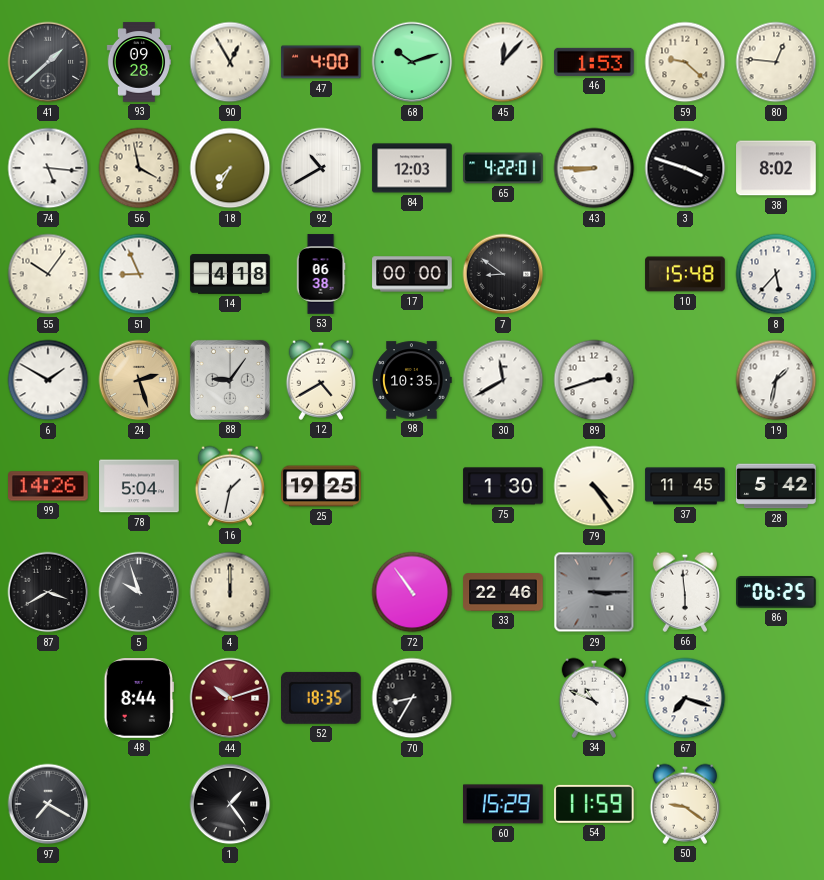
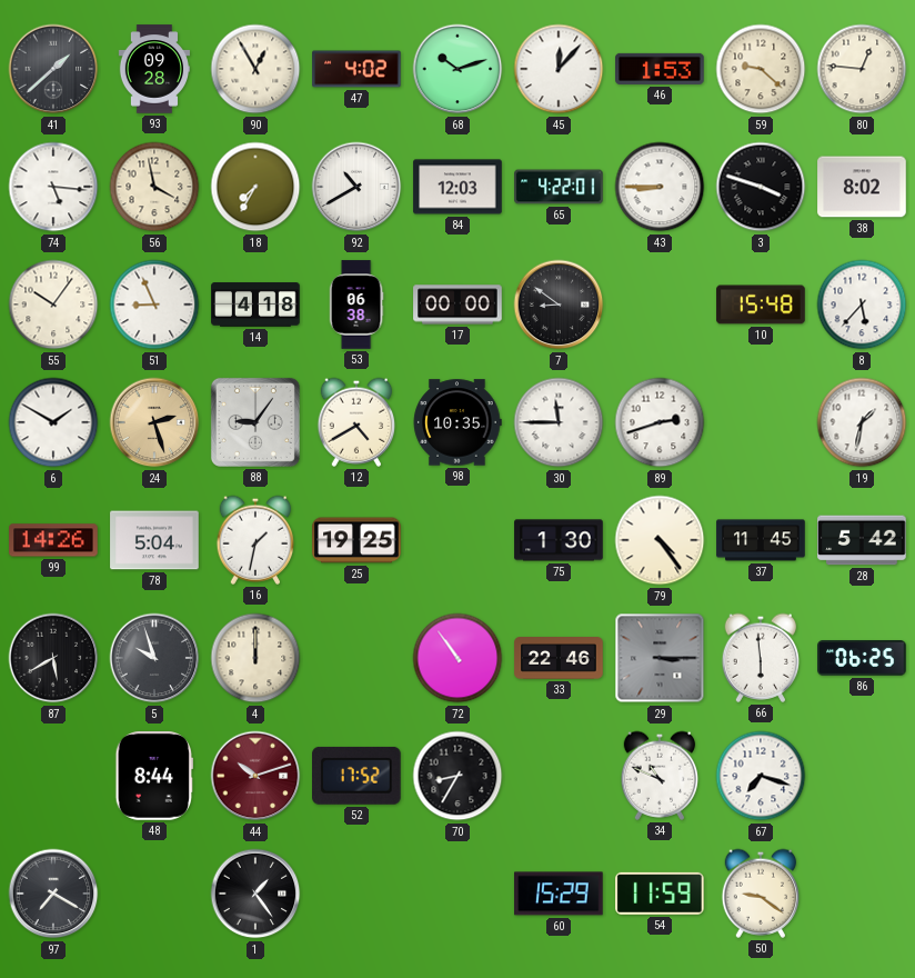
47: 4:00 -> 4:02 (356, 69)
30: 11:40 -> 11:45 (559, 422)
87: 3:40 -> 5:40 (53, 658)
52: 18:35 -> 17:52 (358, 776)
